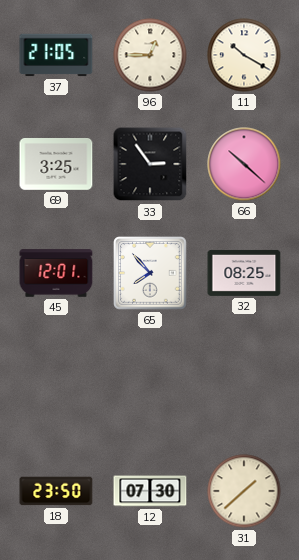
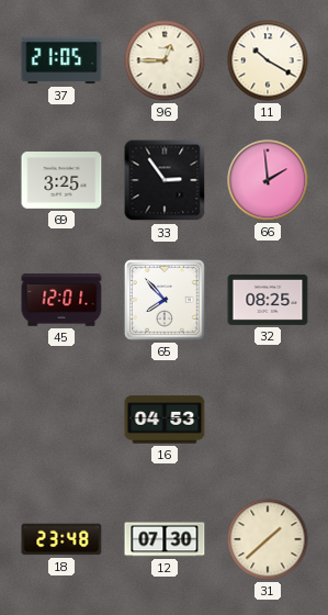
66: 10:22 -> 1:59 (268, 180)
16: none -> 04:53 (165, 420)
18: 23:50 -> 23:48 (61, 539)
